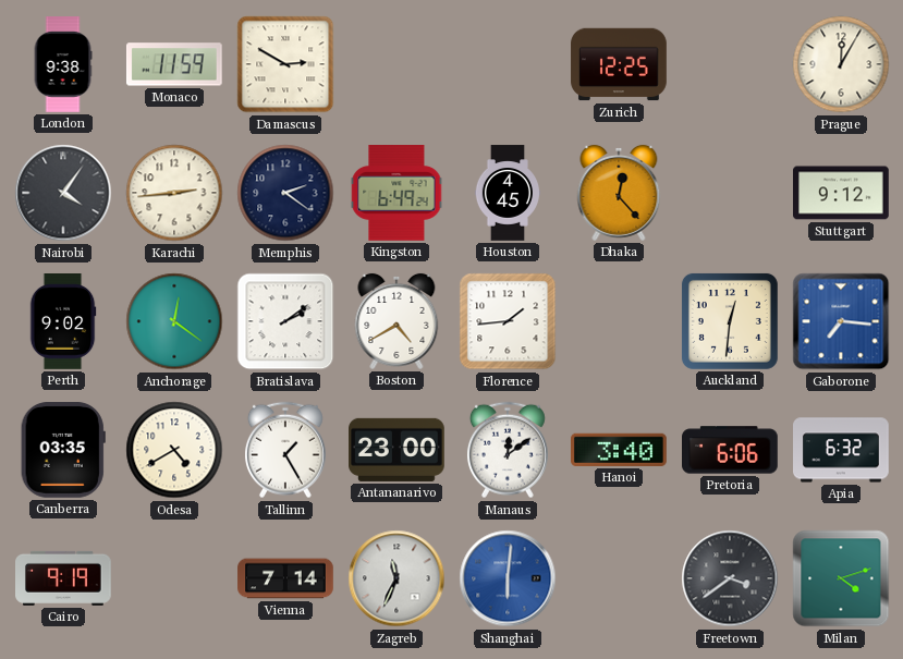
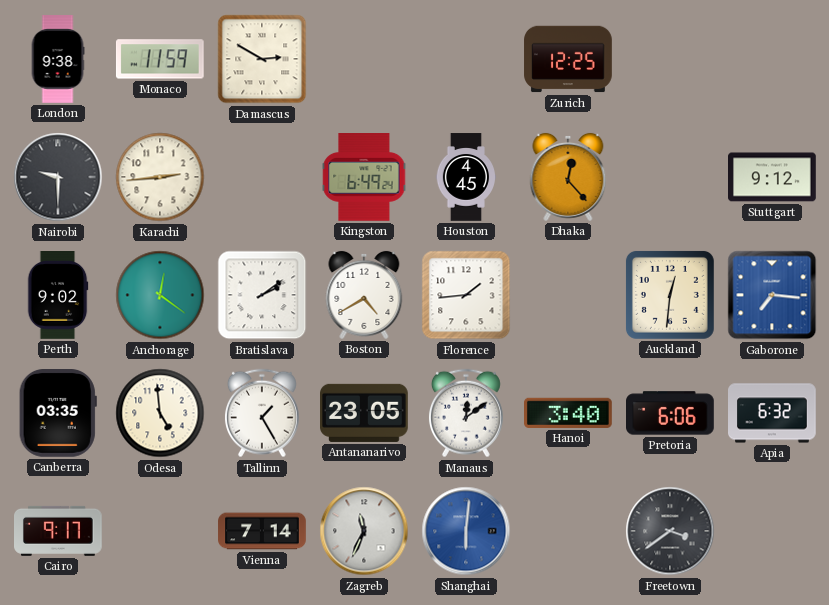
Prague: 12:05 -> none (841, 64)
Nairobi: 4:06 -> 9:30 (58, 177)
Memphis: 2:21 -> none (285, 193)
Odesa: 4:40 -> 4:59 (160, 413)
Antananarivo: 23:00 -> 23:05 (365, 413)
Cairo: 9:19 -> 9:17 (59, 531)
Milan: 4:12 -> none (841, 578)
